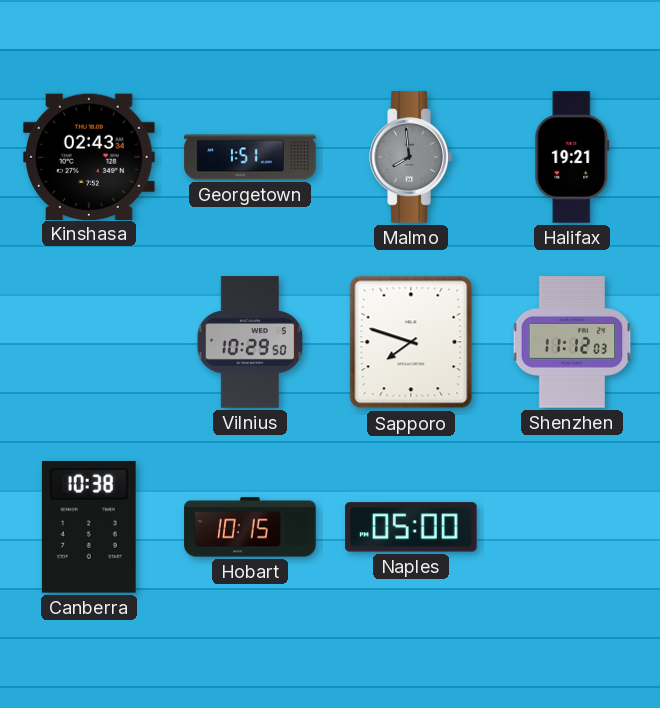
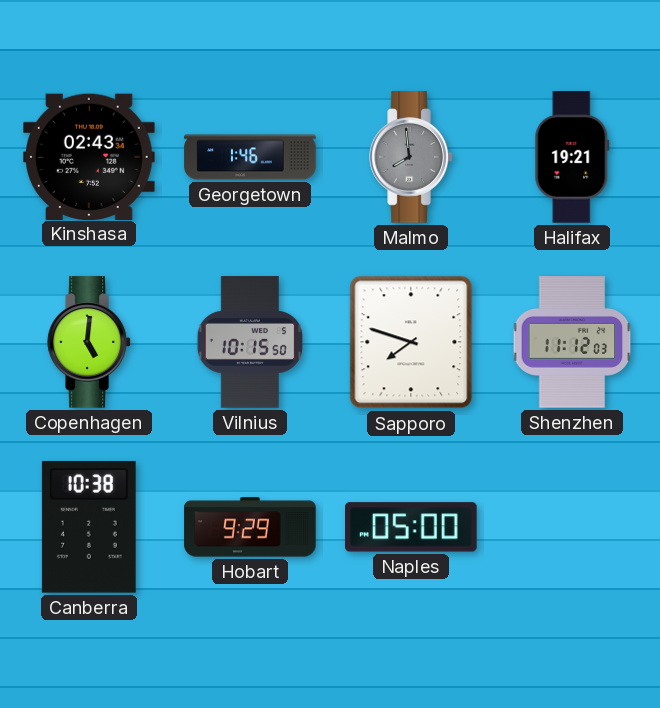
Georgetown: 1:51 -> 1:46 (250, 157)
Copenhagen: none -> 5:01 (89, 342)
Vilnius: 10:29 -> 10:15 (250, 342)
Hobart: 10:15 -> 9:29 (250, 527)
